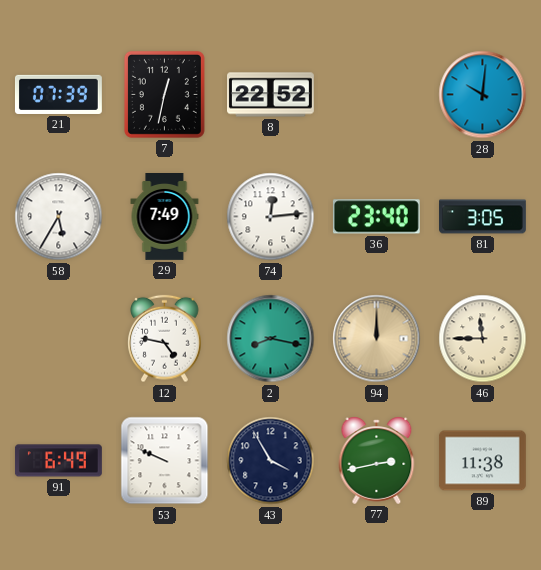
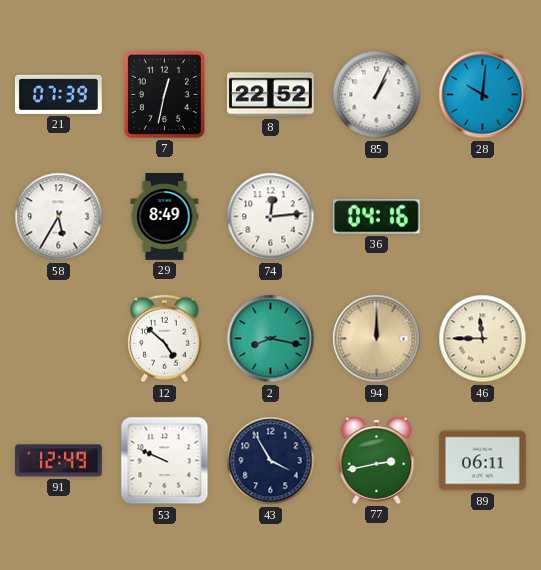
85: none -> 1:04 (377, 95)
29: 7:49 -> 8:49 (165, 217)
36: 23:40 -> 04:16 (376, 217)
81: 3:05 -> none (483, 217)
12: 4:47 -> 4:52 (165, 339)
91: 6:49 -> 12:49 (59, 461)
89: 11:38 -> 06:11 (482, 461)
